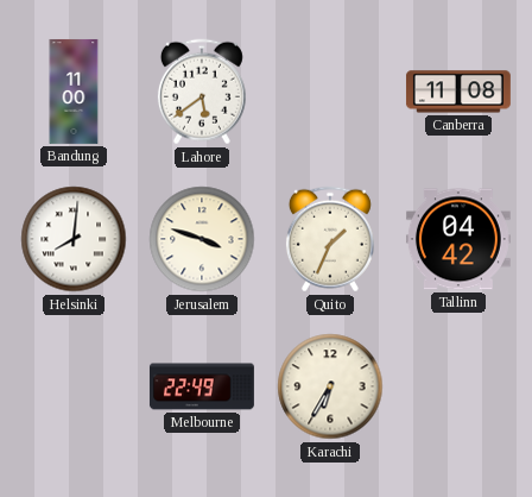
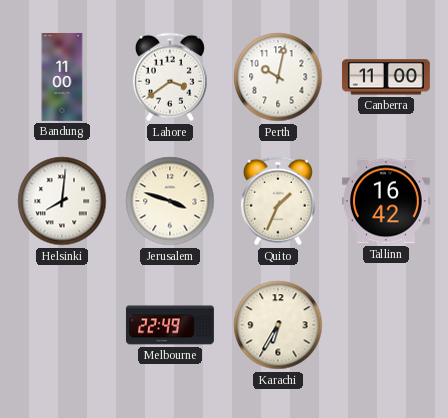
Lahore: 5:39 -> 3:39 (170, 77)
Perth: none -> 10:02 (278, 77)
Canberra: 11:08 -> 11:00 (386, 77)
Tallinn: 04:42 -> 16:42 (386, 201)
